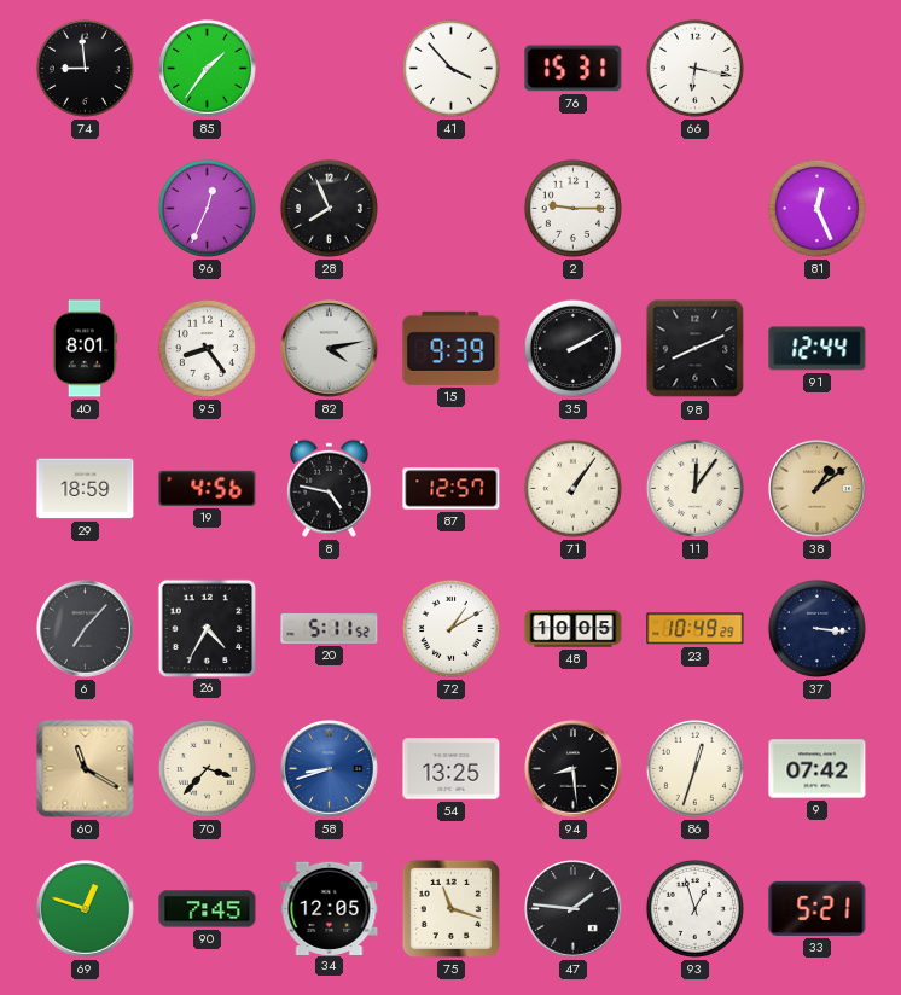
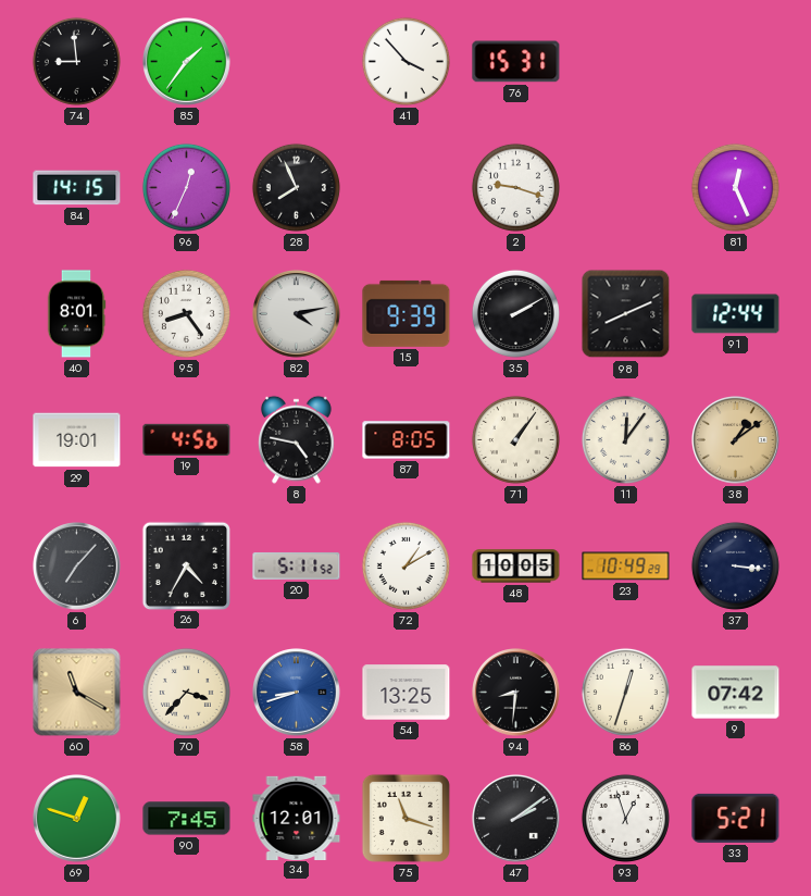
66: 6:17 -> none (694, 68)
84: none -> 14:15 (77, 188)
2: 9:15 -> 9:18 (515, 187)
29: 18:59 -> 19:01 (77, 440)
87: 12:57 -> 8:05 (407, 440)
94: 8:29 -> 8:31 (516, 693)
34: 12:05 -> 12:01 (297, 818)
47: 1:46 -> 2:09 (516, 819)
